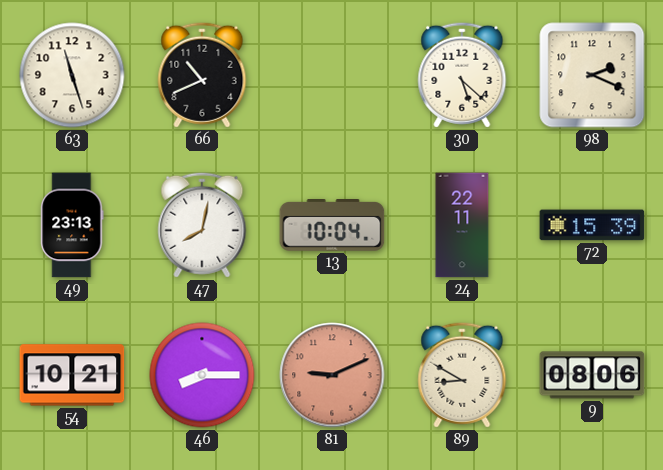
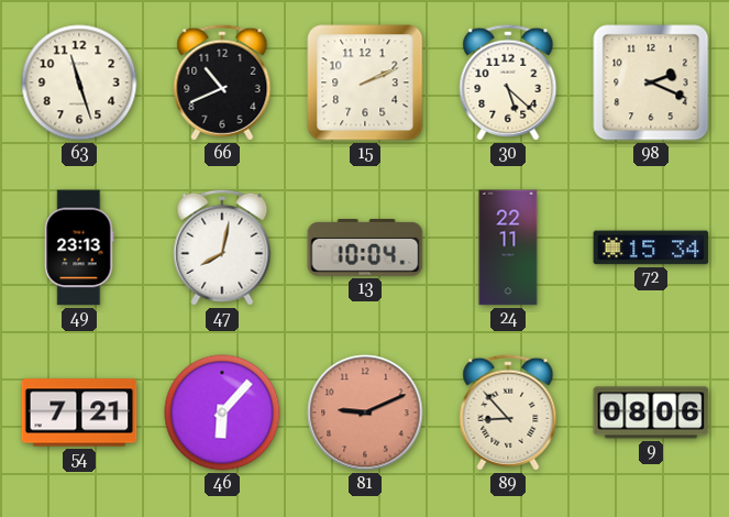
15: none -> 2:11 (365, 82)
72: 15:39 -> 15:34 (651, 248)
54: 10:21 -> 7:21 (79, 413)
46: 8:15 -> 6:07 (222, 413)
89: 8:50 -> 8:53 (508, 413)
